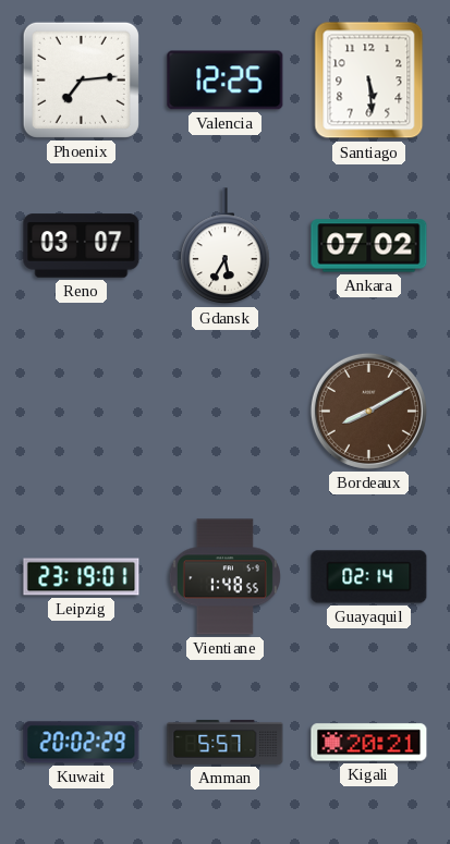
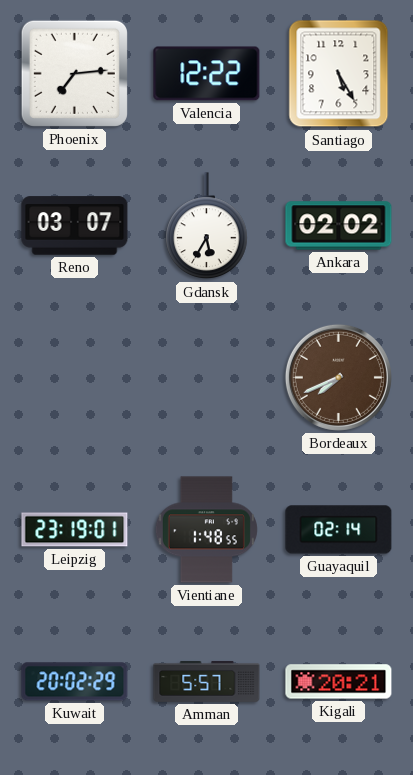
Valencia: 12:25 -> 12:22 (207, 74)
Santiago: 5:29 -> 5:25 (339, 74)
Ankara: 07:02 -> 02:02 (339, 226)
Bordeaux: 8:10 -> 7:41 (338, 377)
